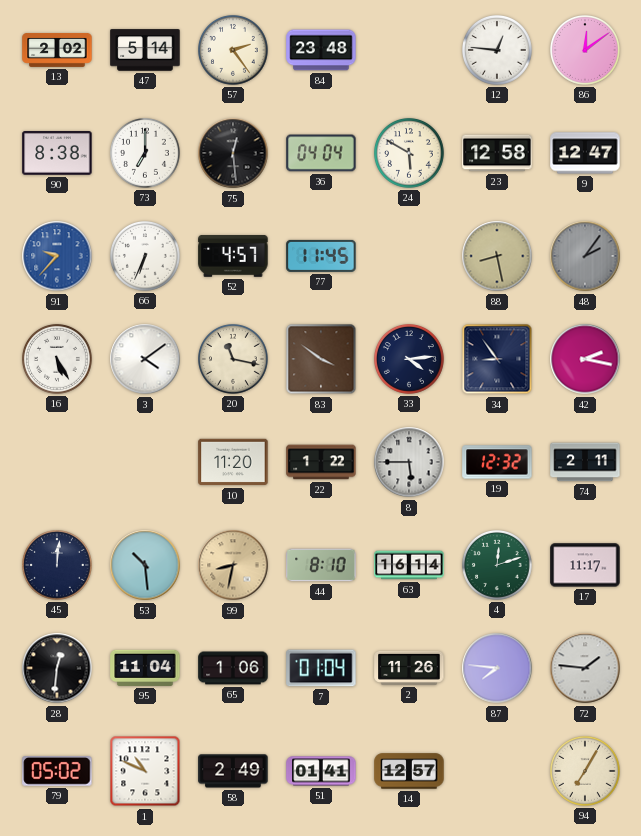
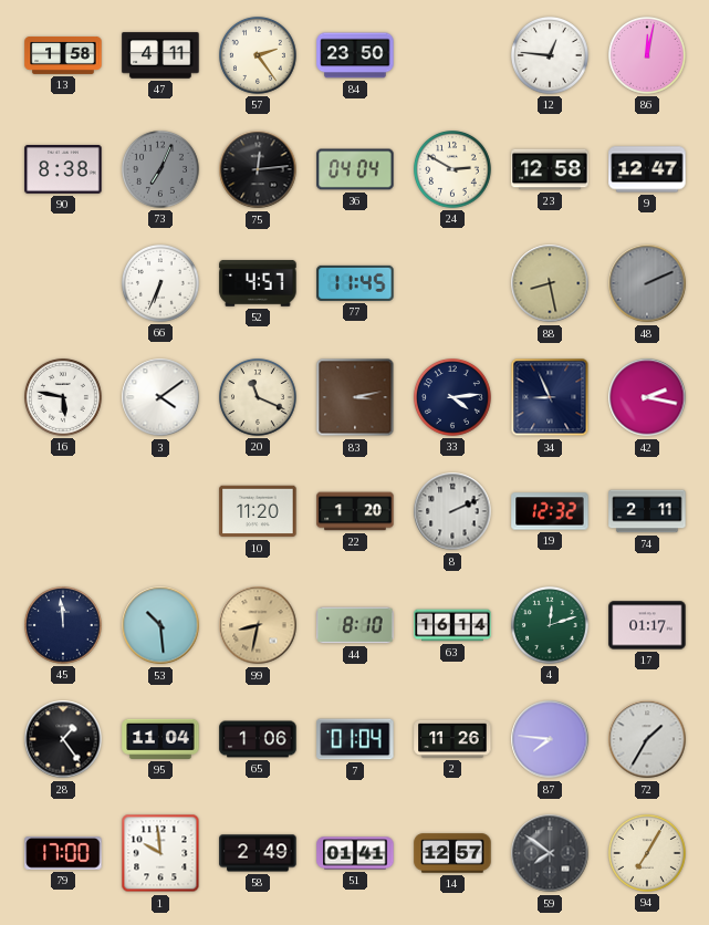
13: 2:02 -> 1:58 (63, 56)
47: 5:14 -> 4:11 (160, 55)
84: 23:48 -> 23:50 (355, 55)
86: 12:09 -> 12:02 (648, 56)
73: 7:00 -> 7:04 (161, 170)
73 dial: white -> grey (161, 170)
75: 12:29 -> 12:14 (258, 169)
24: 5:50 -> 2:50 (453, 170)
91: 9:37 -> none (57, 256)
48: 2:06 -> 2:11 (647, 283)
16: 5:25 -> 5:47 (64, 398)
20: 11:17 -> 11:19 (259, 398)
83: 3:51 -> 3:13 (355, 397)
34: 8:54 -> 8:56 (550, 397)
22: 1:22 -> 1:20 (355, 511)
8: 5:45 -> 2:11 (452, 511)
45: 12:01 -> 11:59 (64, 626)
17: 11:17 -> 01:17 (647, 625)
28: 12:31 -> 1:24 (63, 739)
72: 1:46 -> 1:35 (647, 739)
79: 05:02 -> 17:00 (63, 854)
1: 10:49 -> 9:59 (160, 853)
59: none -> 7:51 (550, 853)
